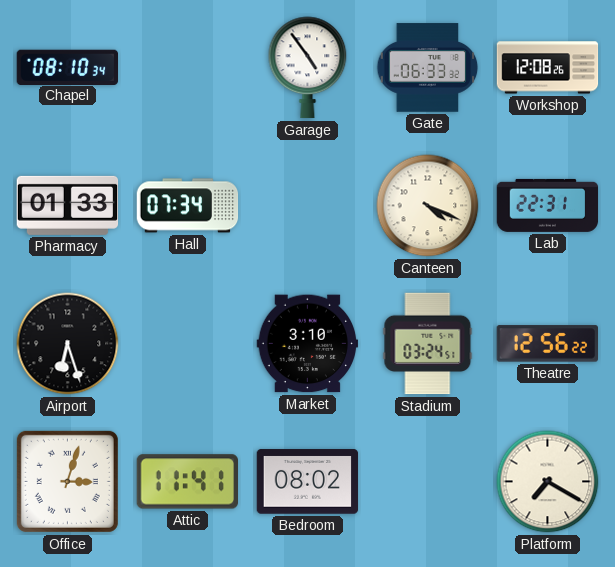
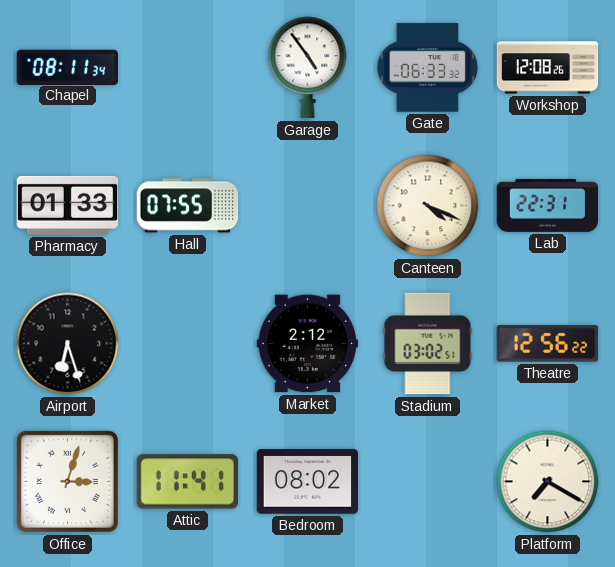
Chapel: 08:10 -> 08:11 (67, 67)
Hall: 07:34 -> 07:55 (188, 206)
Market: 3:10 -> 2:12 (308, 344)
Stadium: 03:24 -> 03:02 (428, 344)
